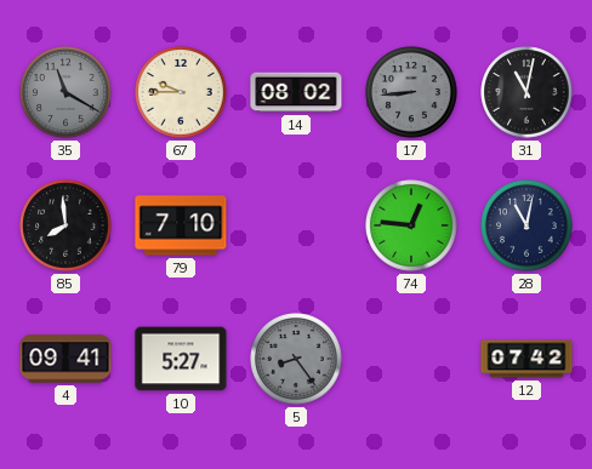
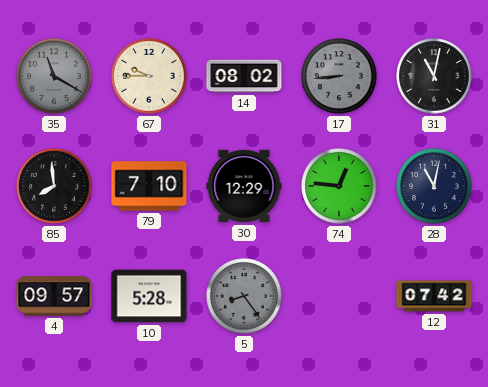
30: none -> 12:29 (244, 186)
4: 09:41 -> 09:57 (54, 296)
10: 5:27 -> 5:28 (149, 296)
